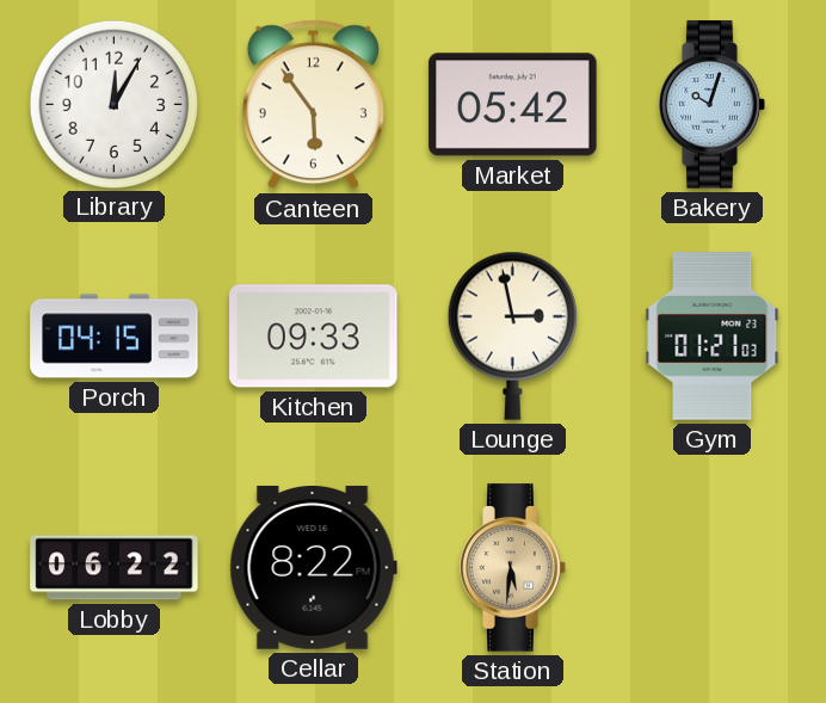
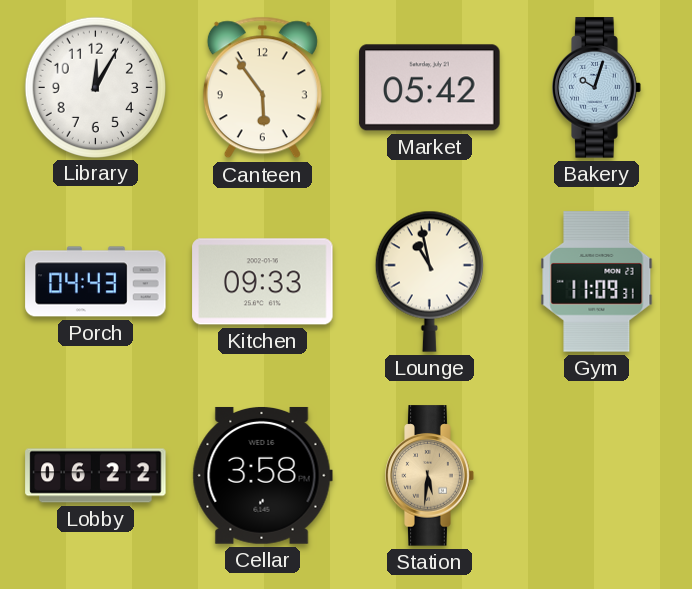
Porch: 04:15 -> 04:43 (96, 282)
Lounge: 2:58 -> 10:58 (429, 281)
Gym: 01:21 -> 11:09 (597, 282)
Cellar: 8:22 -> 3:58 (262, 475)
